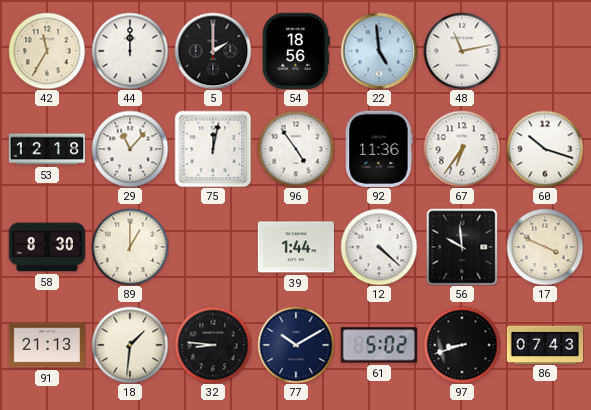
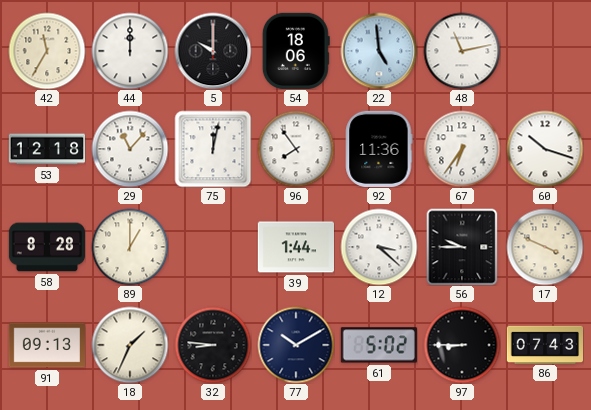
5: 2:00 -> 10:00 (213, 51)
54: 18:56 -> 18:06 (296, 51)
96: 4:54 -> 7:54 (296, 149)
58: 8:30 -> 8:28 (46, 247)
12: 4:22 -> 3:22 (379, 247)
56: 9:59 -> 9:45 (462, 247)
91: 21:13 -> 09:13 (46, 345)
18: 1:31 -> 1:34 (130, 345)
97: 8:42 -> 8:45 (462, 345)
